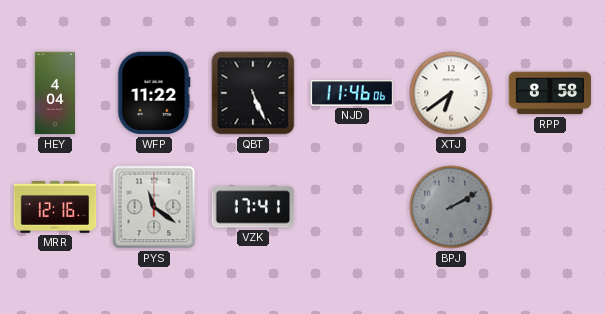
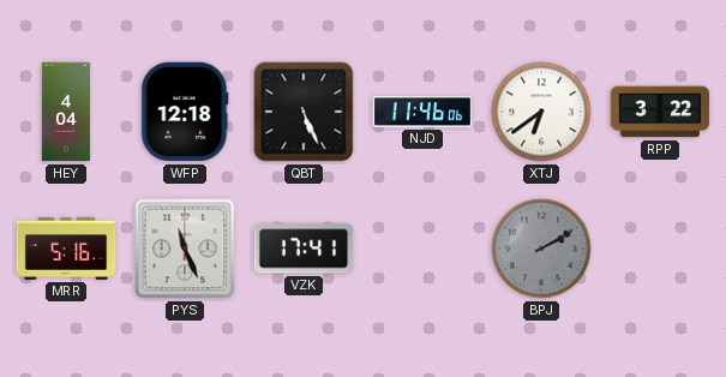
WFP: 11:22 -> 12:18 (185, 112)
RPP: 8:58 -> 3:22 (660, 112)
MRR: 12:16 -> 5:16 (66, 250)
PYS: 11:21 -> 11:26 (185, 249)
